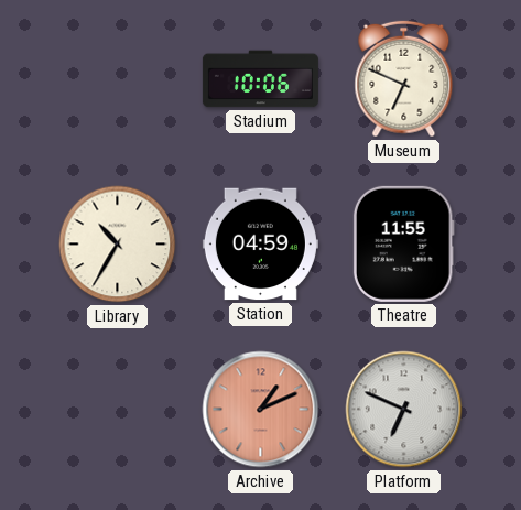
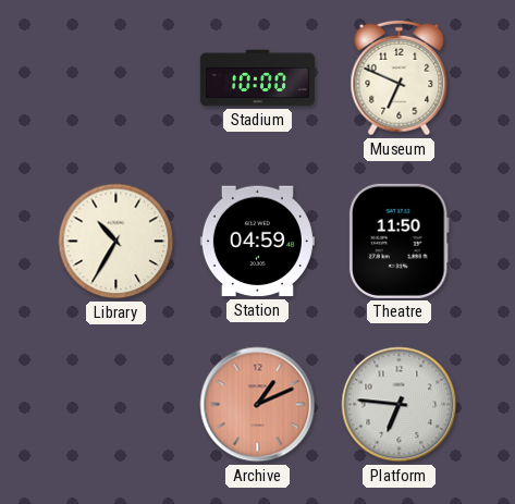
Stadium: 10:06 -> 10:00 (257, 78)
Theatre: 11:55 -> 11:50 (398, 241)
Platform: 6:49 -> 6:46 (400, 405)
